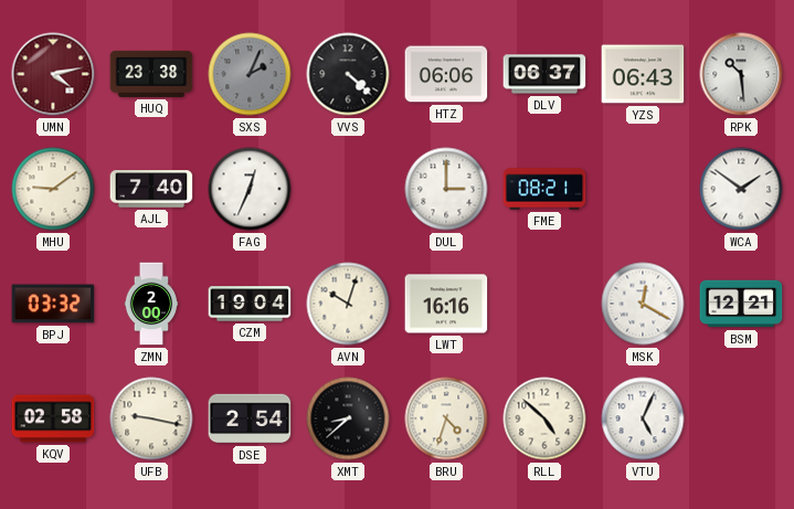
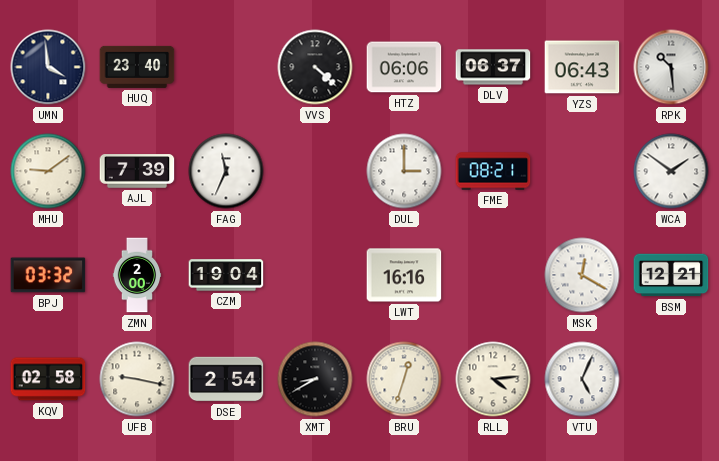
UMN: 4:13 -> 3:59 (48, 67)
UMN dial: burgundy -> navy (48, 67)
HUQ: 23:38 -> 23:40 (137, 67)
SXS: 2:04 -> none (250, 74)
AJL: 7:40 -> 7:39 (137, 171)
FAG: 12:34 -> 11:34 (226, 171)
AVN: 10:03 -> none (348, 304)
XMT: 8:38 -> 8:40 (315, 379)
BRU: 4:33 -> 12:33 (404, 379)
RLL: 4:52 -> 4:14 (493, 379)
